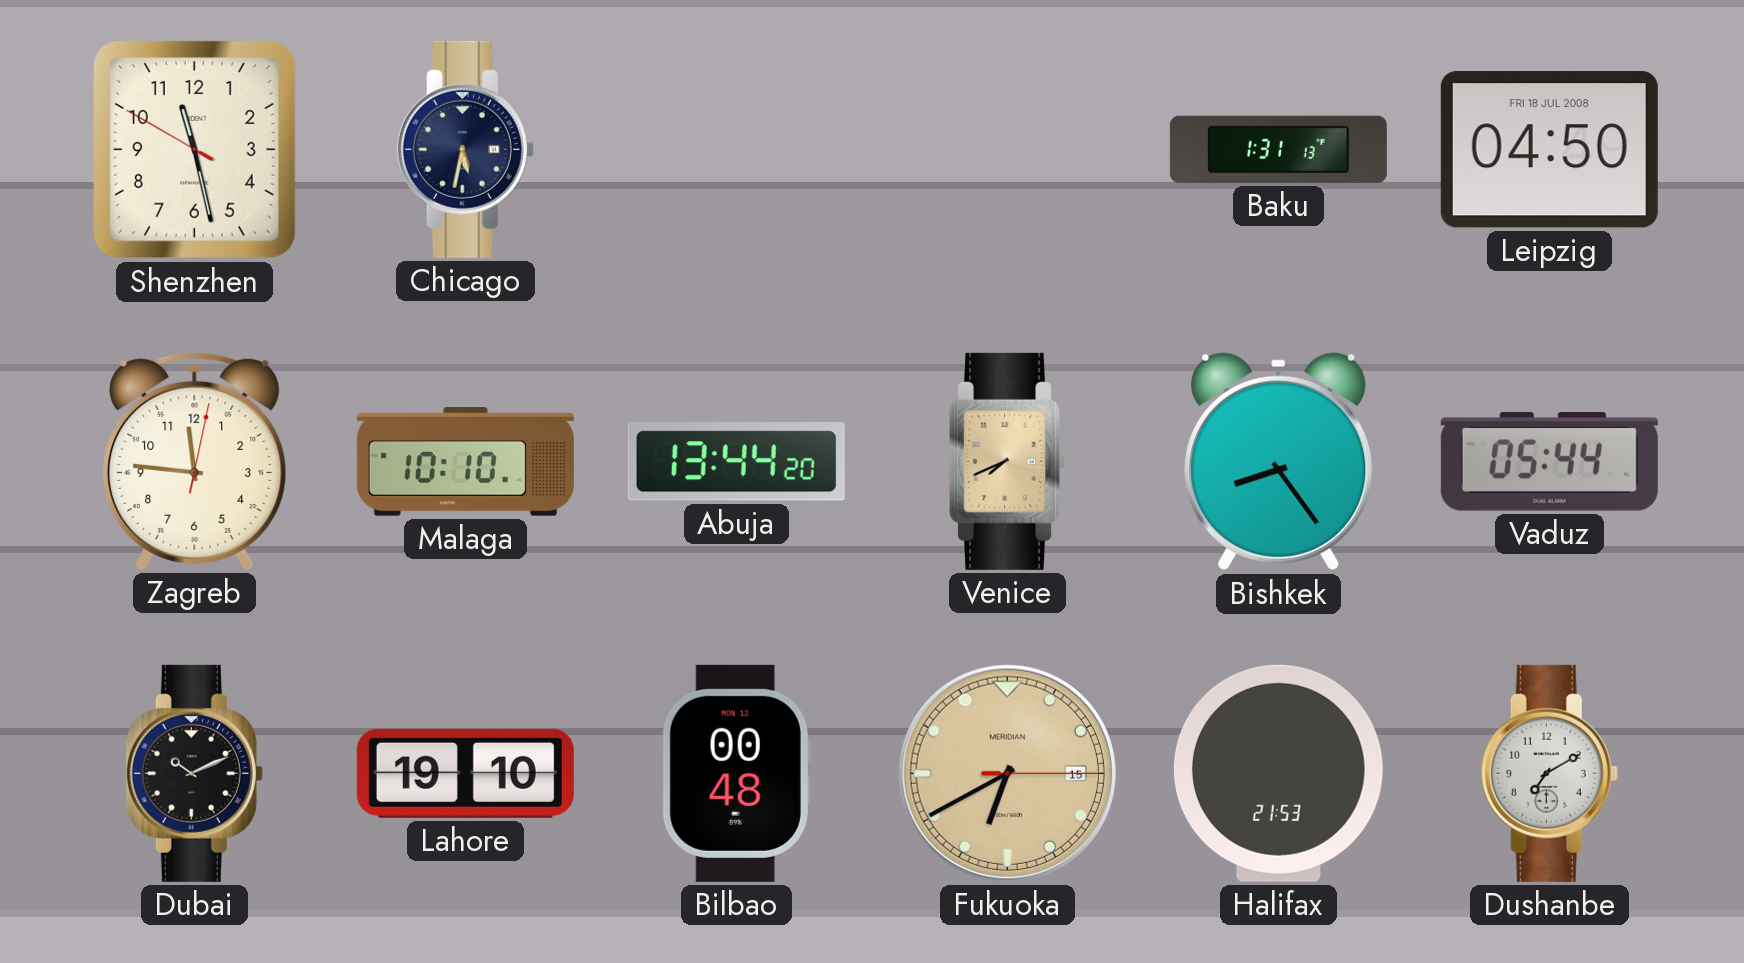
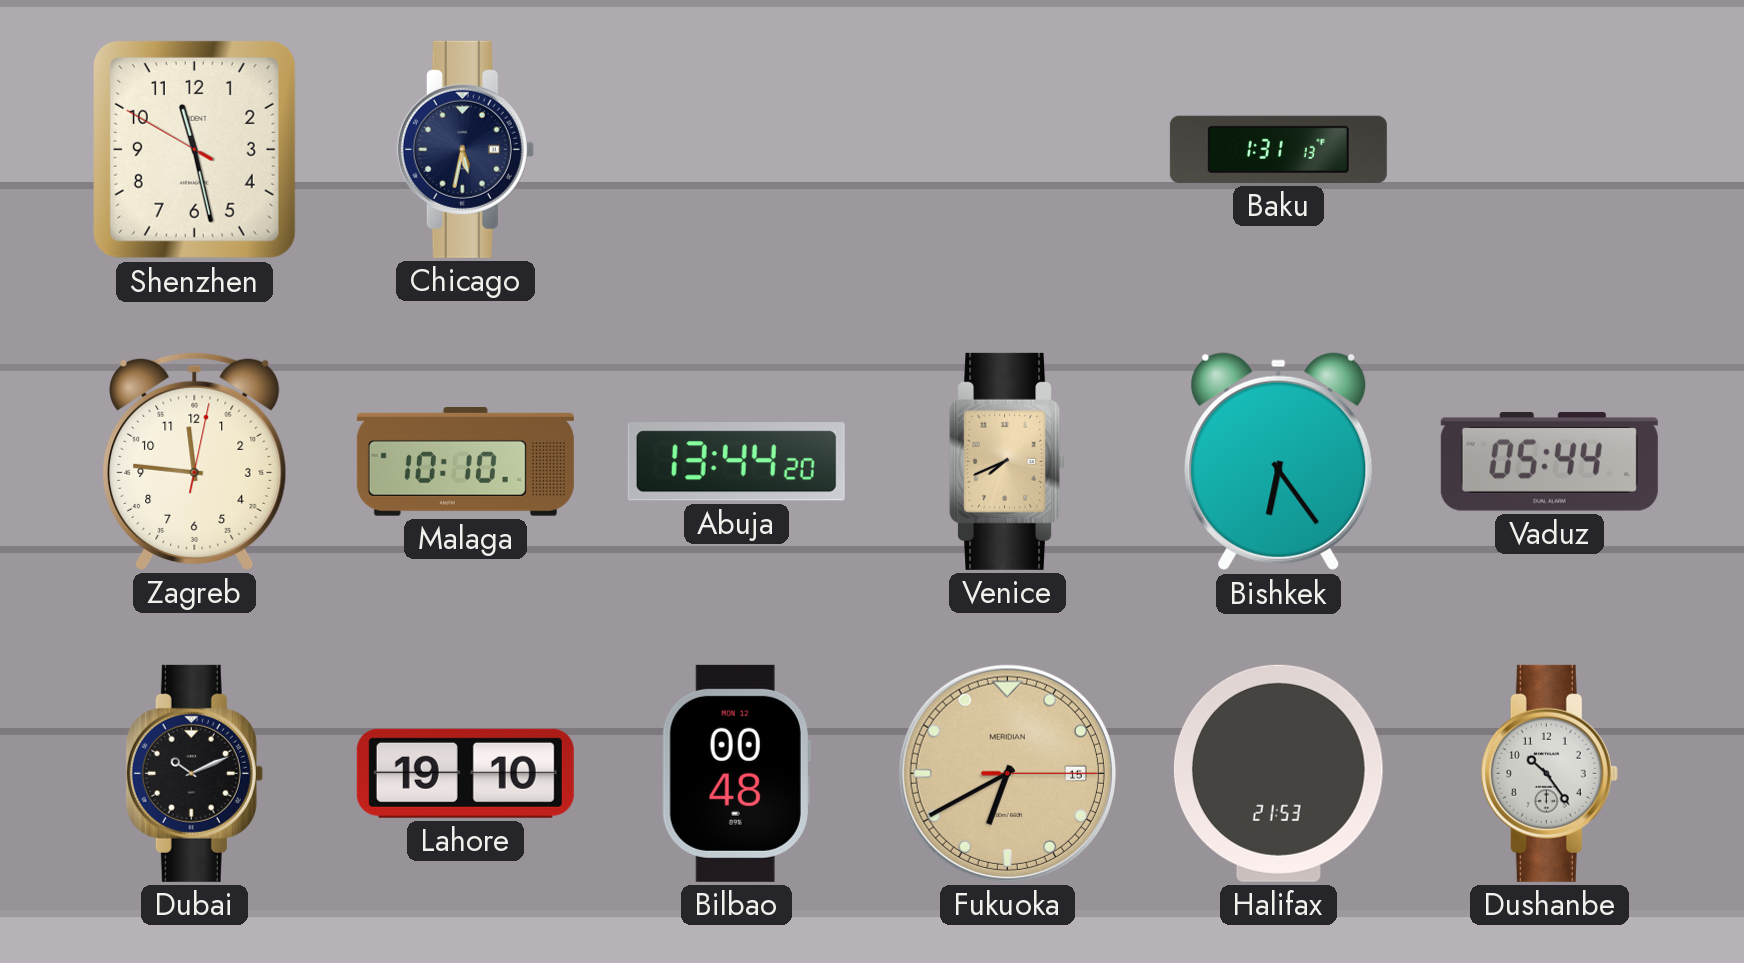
Leipzig: 04:50 -> none (1549, 150)
Bishkek: 8:24 -> 6:24 (1279, 462)
Dushanbe: 7:10 -> 10:24 (1549, 773)
